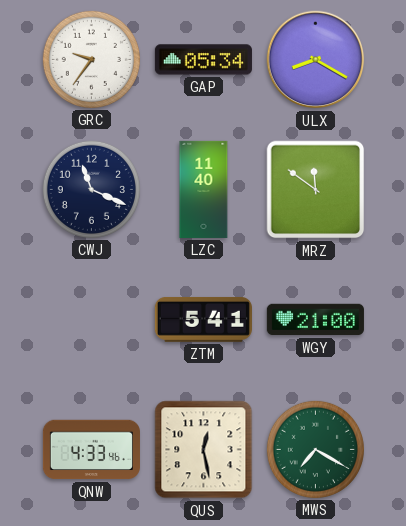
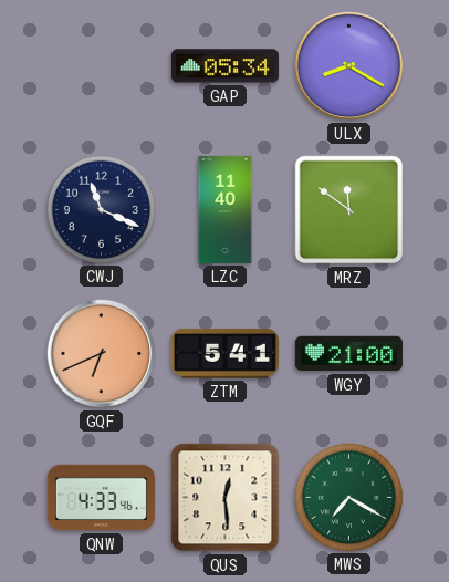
GRC: 9:36 -> none (91, 59)
GQF: none -> 6:41 (102, 354)
QUS: 12:28 -> 12:29 (226, 498)
